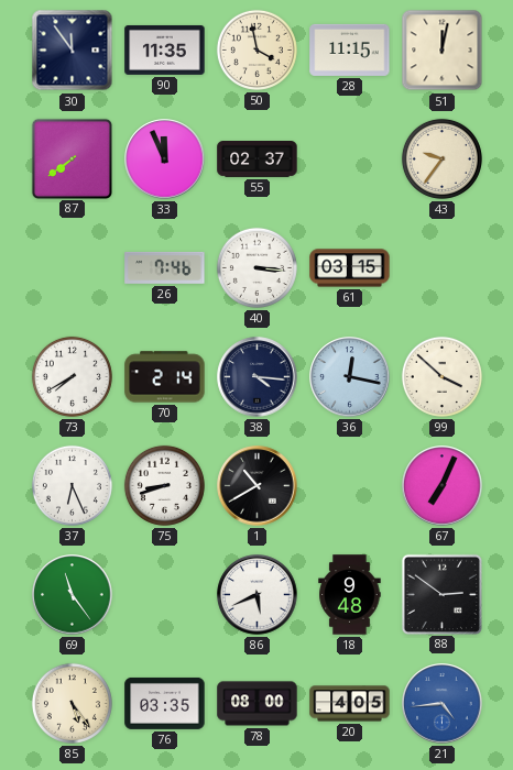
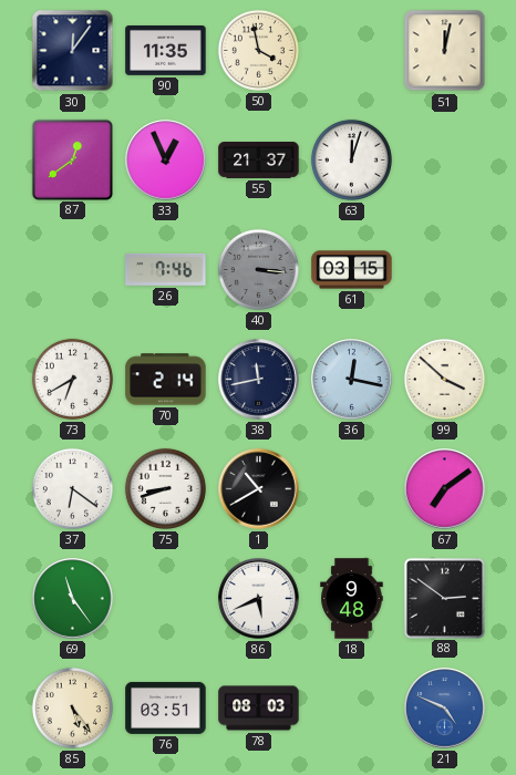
30: 11:54 -> 12:06 (73, 51)
28: 11:15 -> none (350, 50)
87: 7:39 -> 12:39 (72, 159)
33: 11:56 -> 12:56 (166, 161)
55: 02:37 -> 21:37 (259, 161)
63: none -> 12:03 (351, 159)
43: 9:36 -> none (441, 158)
40 dial: white -> grey (258, 269)
73: 7:40 -> 6:40 (72, 379)
38: 4:16 -> 11:43 (259, 380)
37: 6:26 -> 6:21 (72, 488)
67: 7:04 -> 7:09 (445, 489)
76: 03:35 -> 03:51 (166, 707)
78: 08:00 -> 08:03 (259, 709)
20: 4:05 -> none (350, 704)
21: 4:44 -> 4:49 (445, 709)
